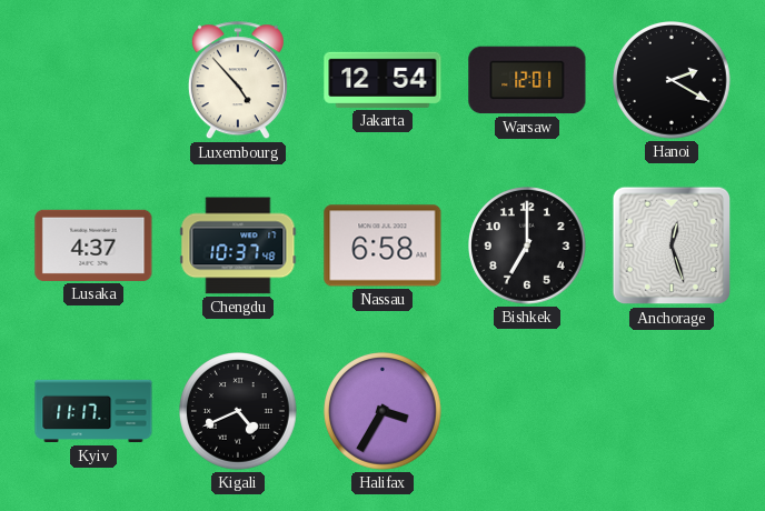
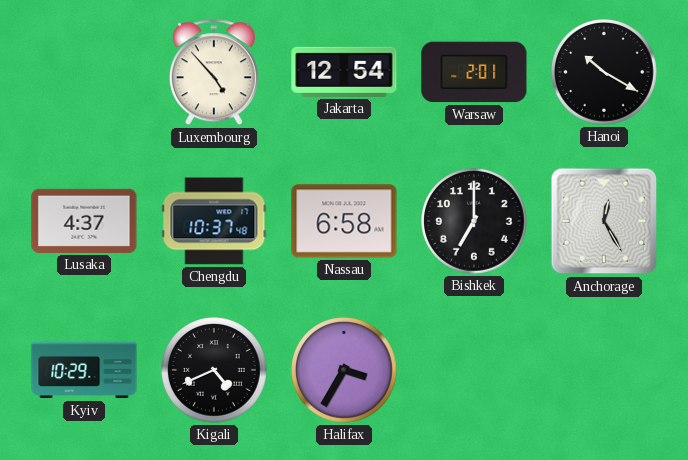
Warsaw: 12:01 -> 2:01 (474, 72)
Hanoi: 2:20 -> 10:20 (604, 72)
Anchorage: 12:27 -> 12:25 (604, 221)
Kyiv: 11:17 -> 10:29 (84, 370)
